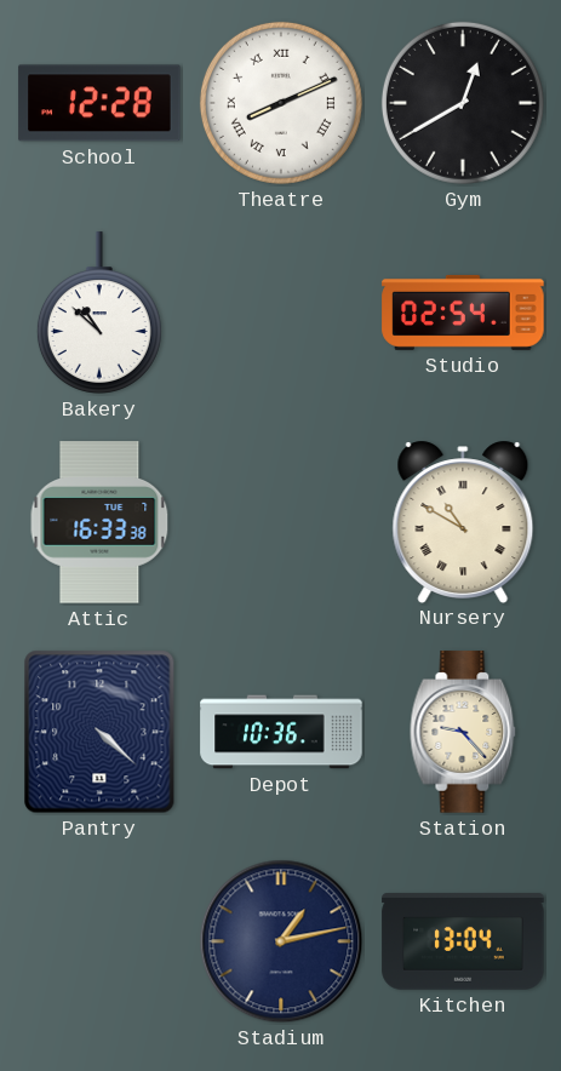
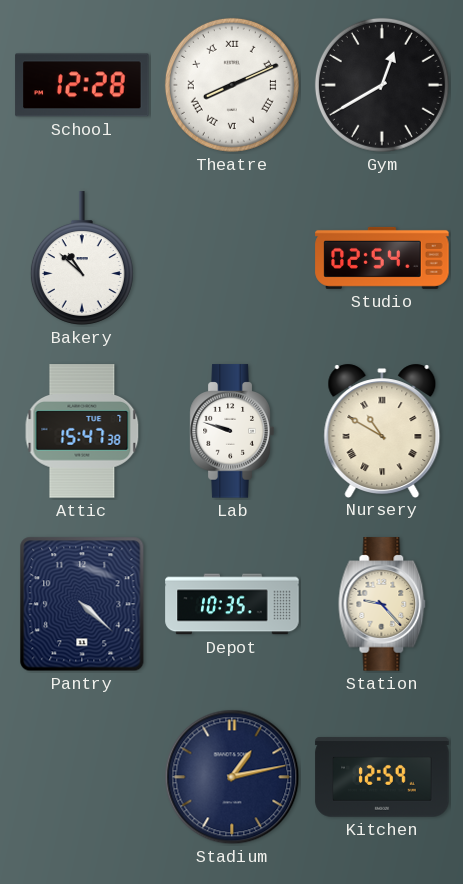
Attic: 16:33 -> 15:47 (82, 431)
Lab: none -> 9:48 (232, 431)
Depot: 10:36 -> 10:35 (232, 604)
Kitchen: 13:04 -> 12:59 (382, 777)
